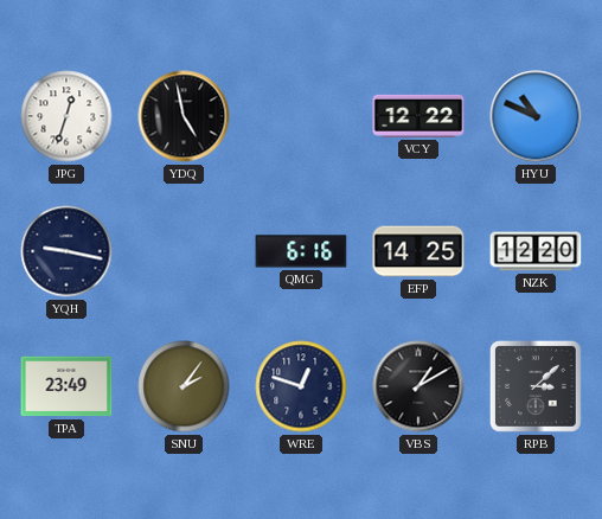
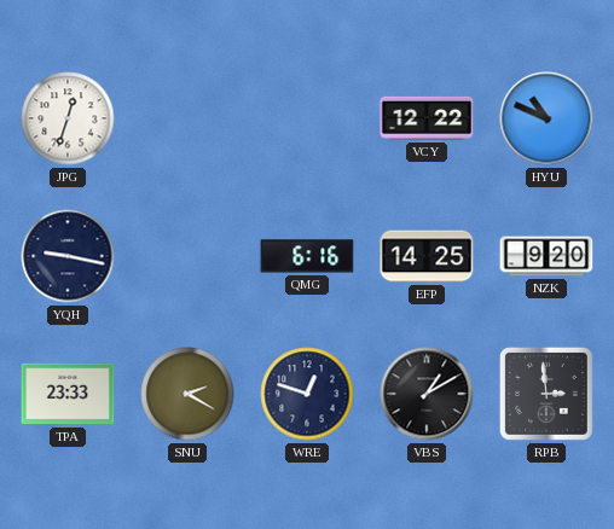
YDQ: 4:58 -> none (184, 116)
NZK: 12:20 -> 9:20 (546, 256)
TPA: 23:49 -> 23:33 (68, 394)
SNU: 2:06 -> 2:20 (187, 394)
RPB: 3:08 -> 2:59 (546, 394)
